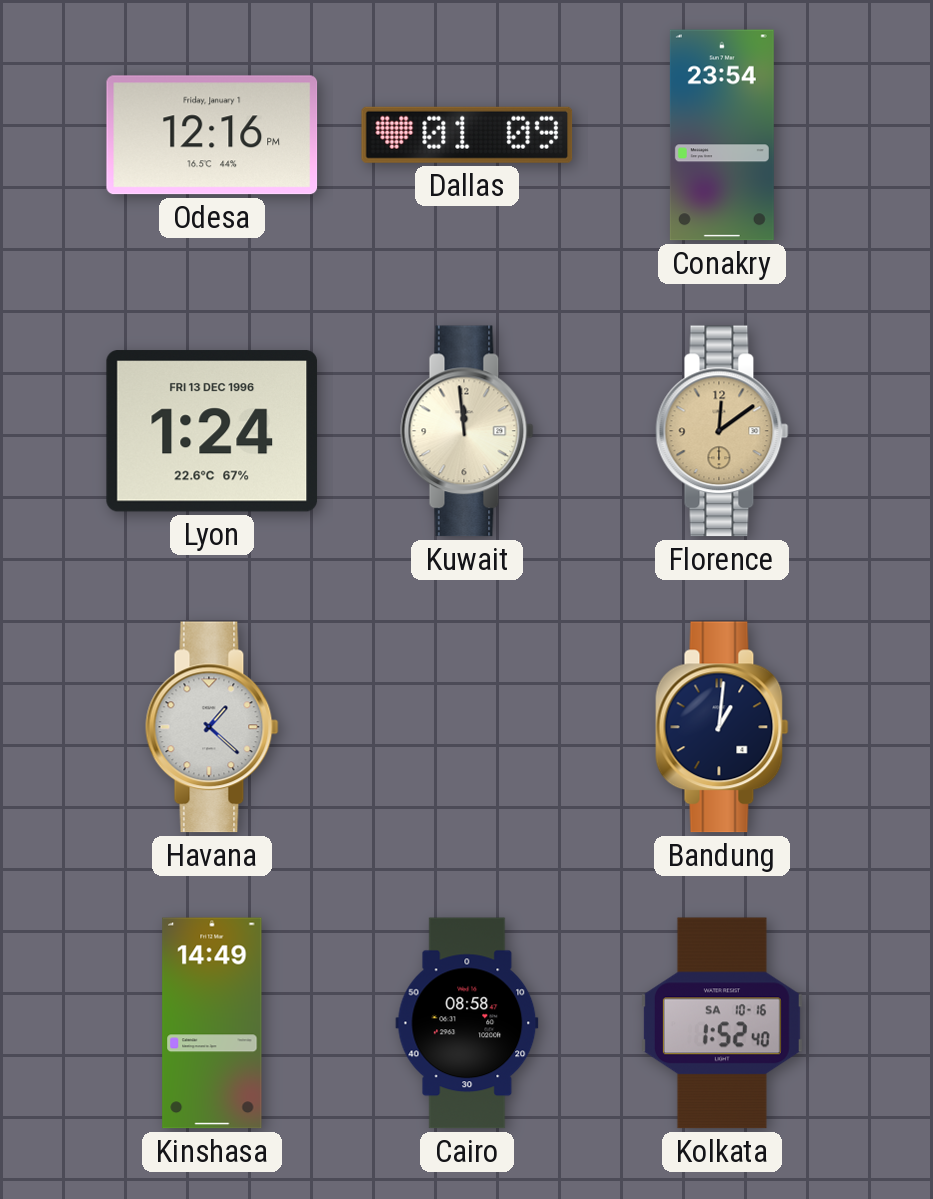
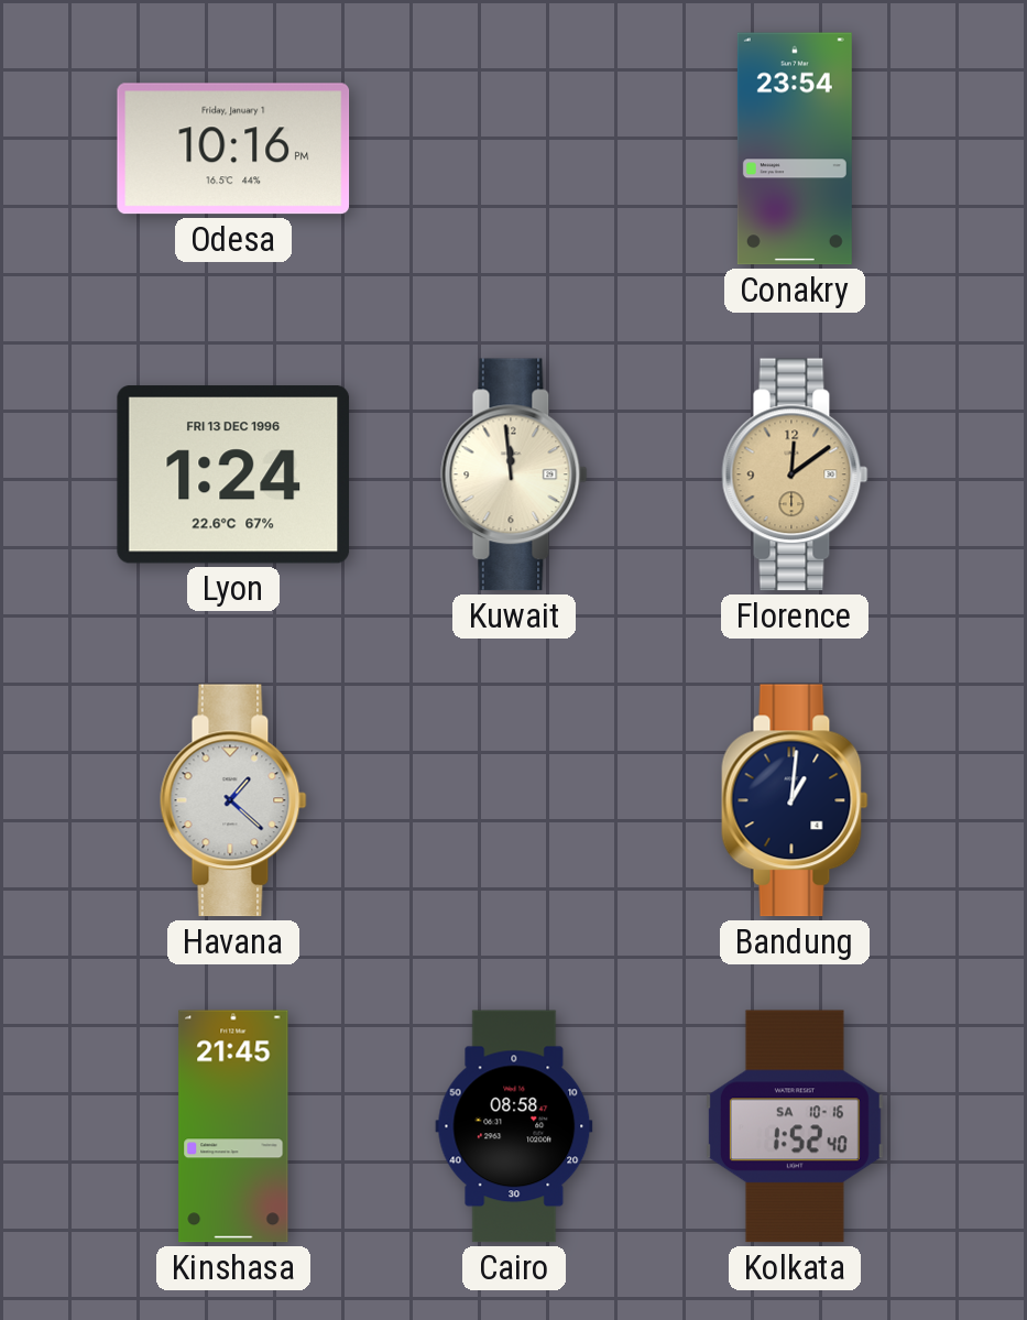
Odesa: 12:16 -> 10:16 (233, 149)
Dallas: 01:09 -> none (467, 135)
Kinshasa: 14:49 -> 21:45 (233, 1126)
